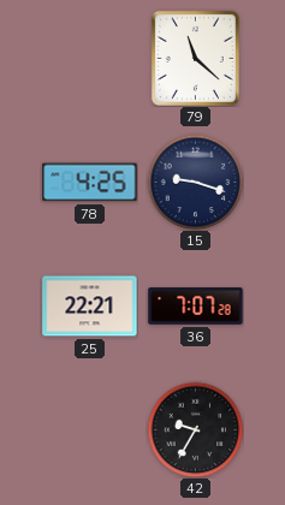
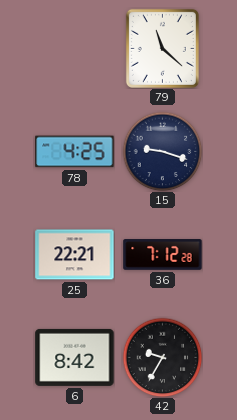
36: 7:07 -> 7:12 (163, 255)
6: none -> 8:42 (75, 357)
